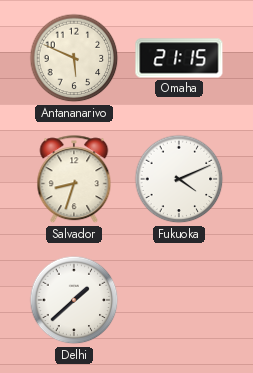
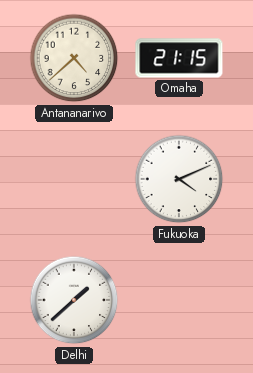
Antananarivo: 5:49 -> 4:38 (74, 58)
Salvador: 8:33 -> none (74, 180)
